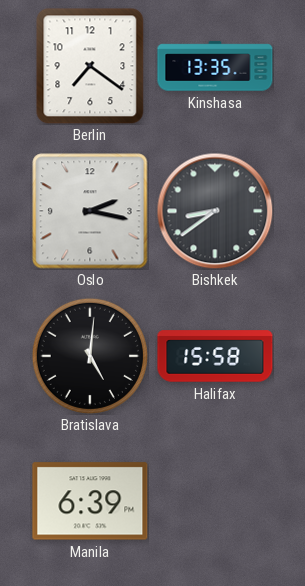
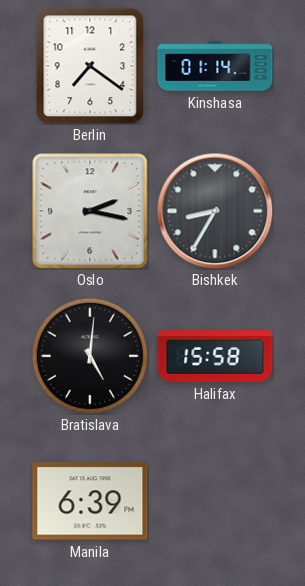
Kinshasa: 13:35 -> 01:14 (215, 66)
Bishkek: 8:39 -> 8:35 (215, 211)
